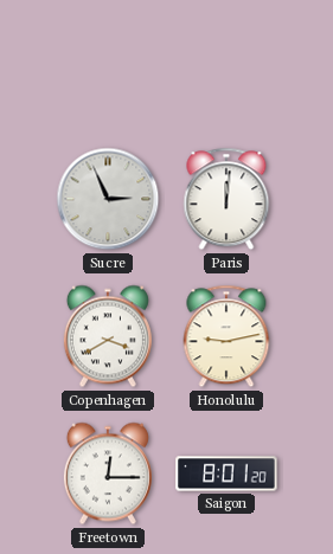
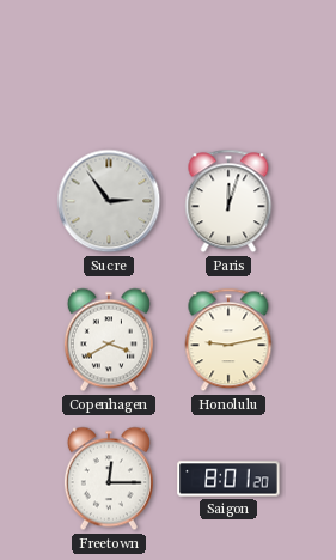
Sucre: 2:56 -> 2:54 (109, 201)
Paris: 12:01 -> 12:03 (228, 201)
